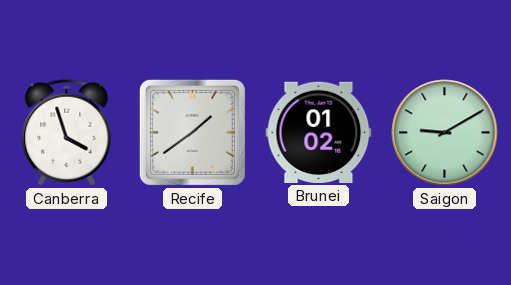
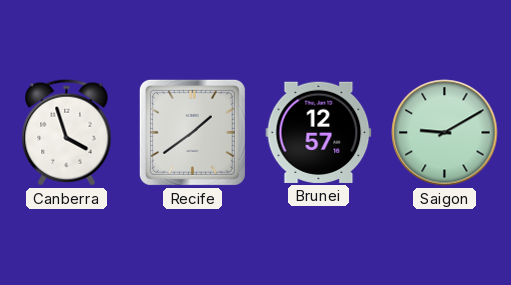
Brunei: 01:02 -> 12:57 (319, 132)
